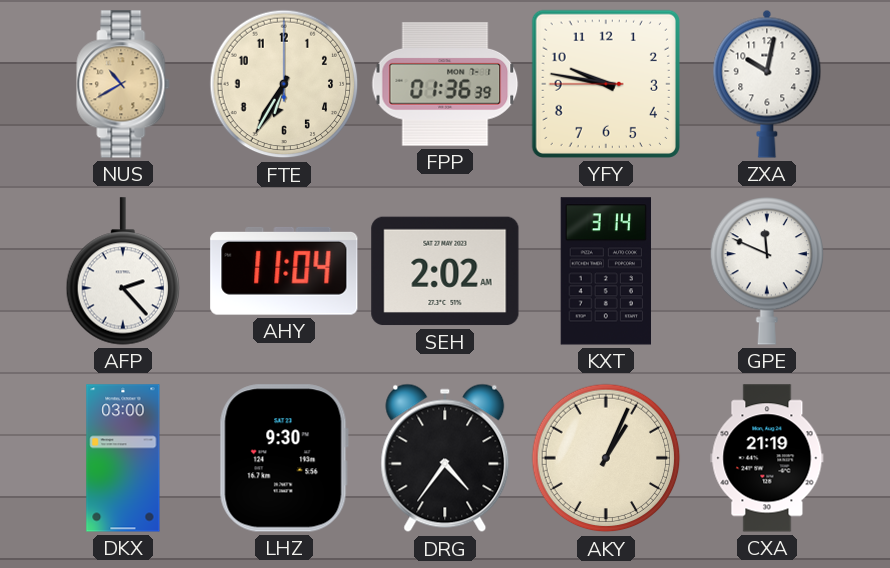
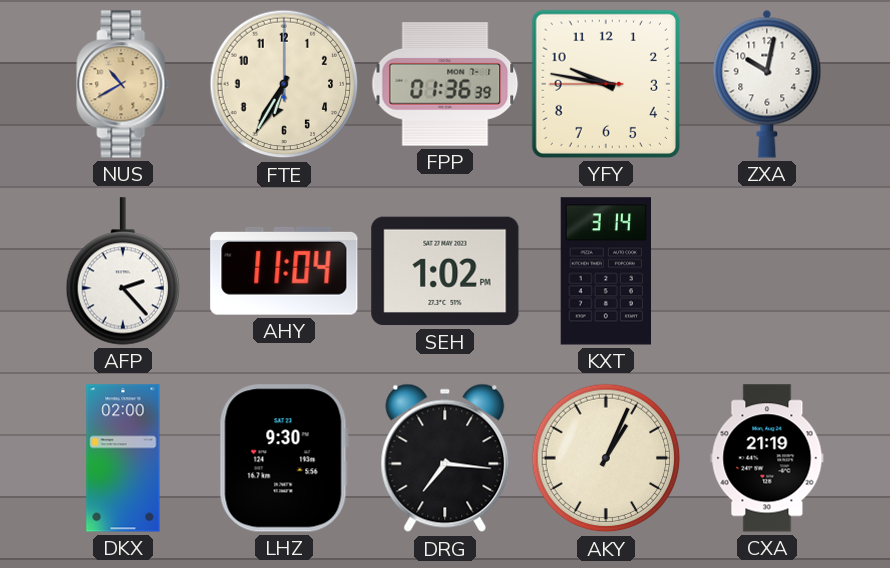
SEH: 2:02 -> 1:02 (445, 271)
GPE: 11:49 -> none (766, 271)
DKX: 03:00 -> 02:00 (123, 458)
DRG: 4:36 -> 7:16 (445, 458)
